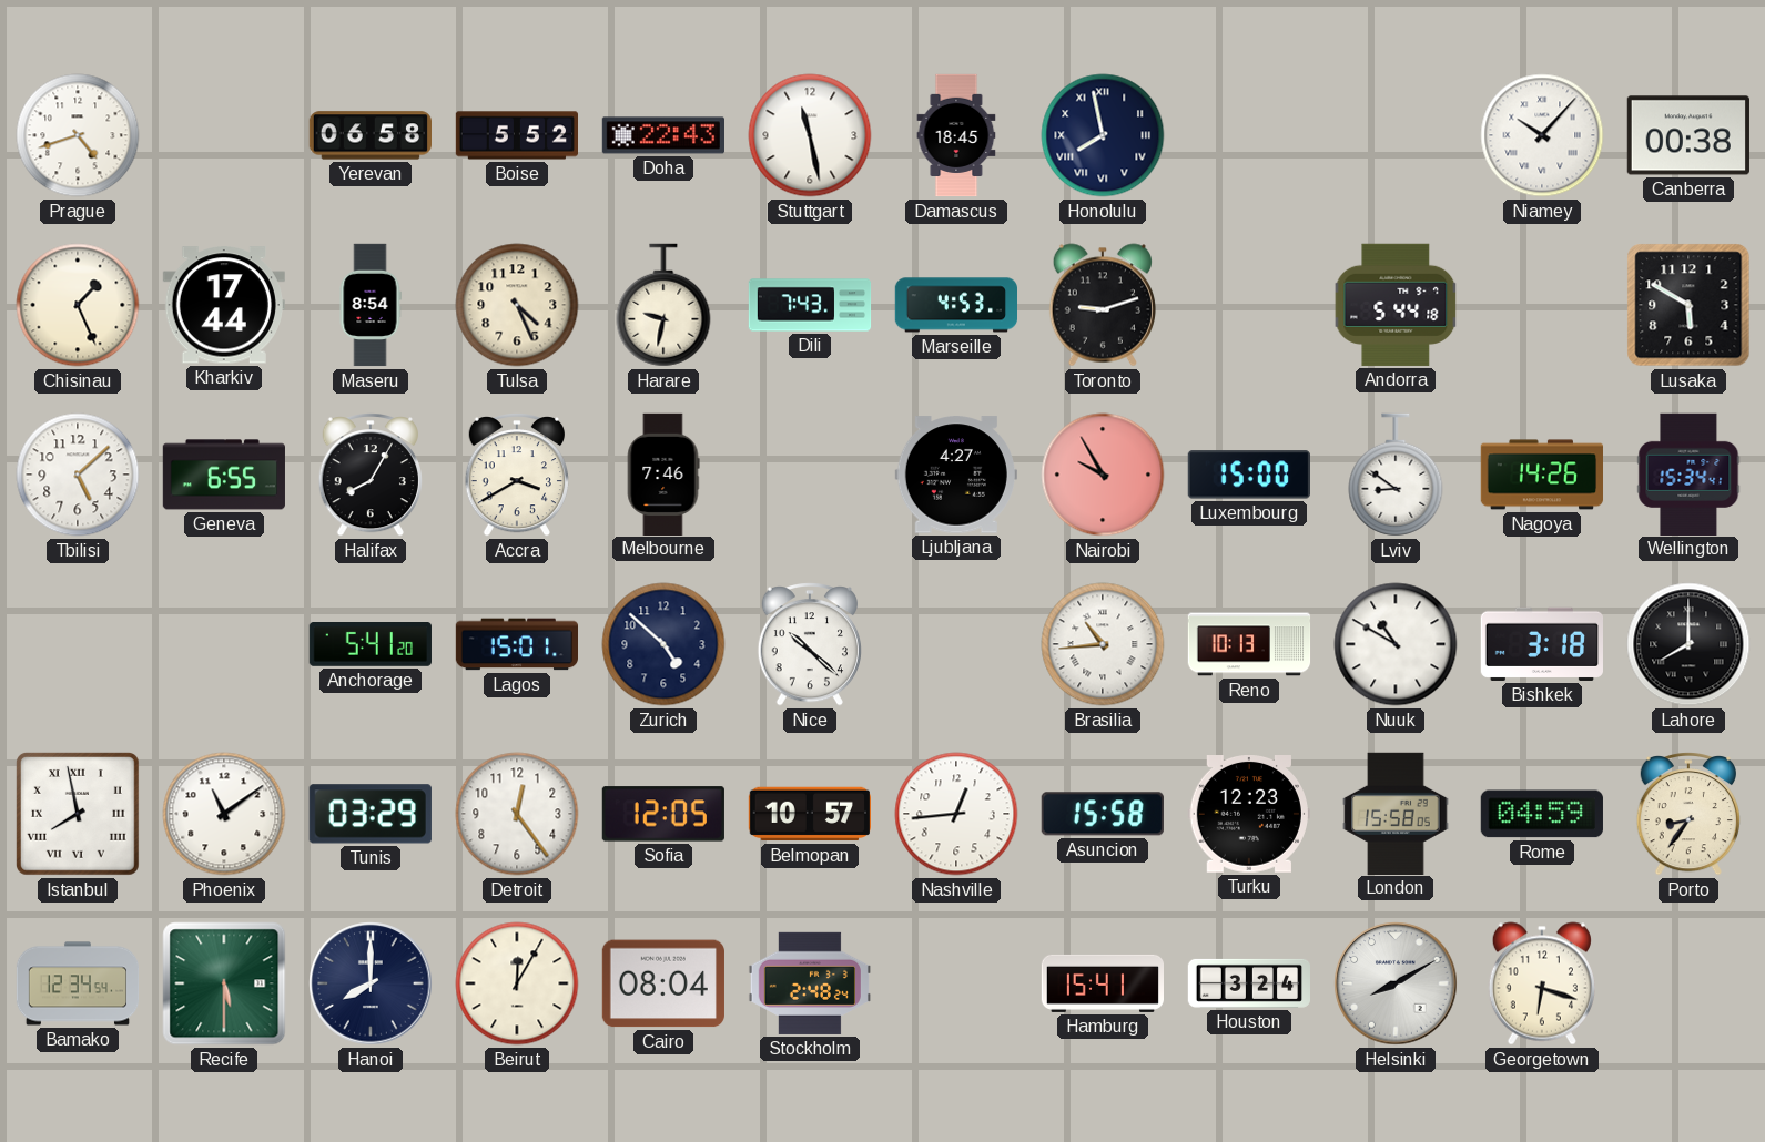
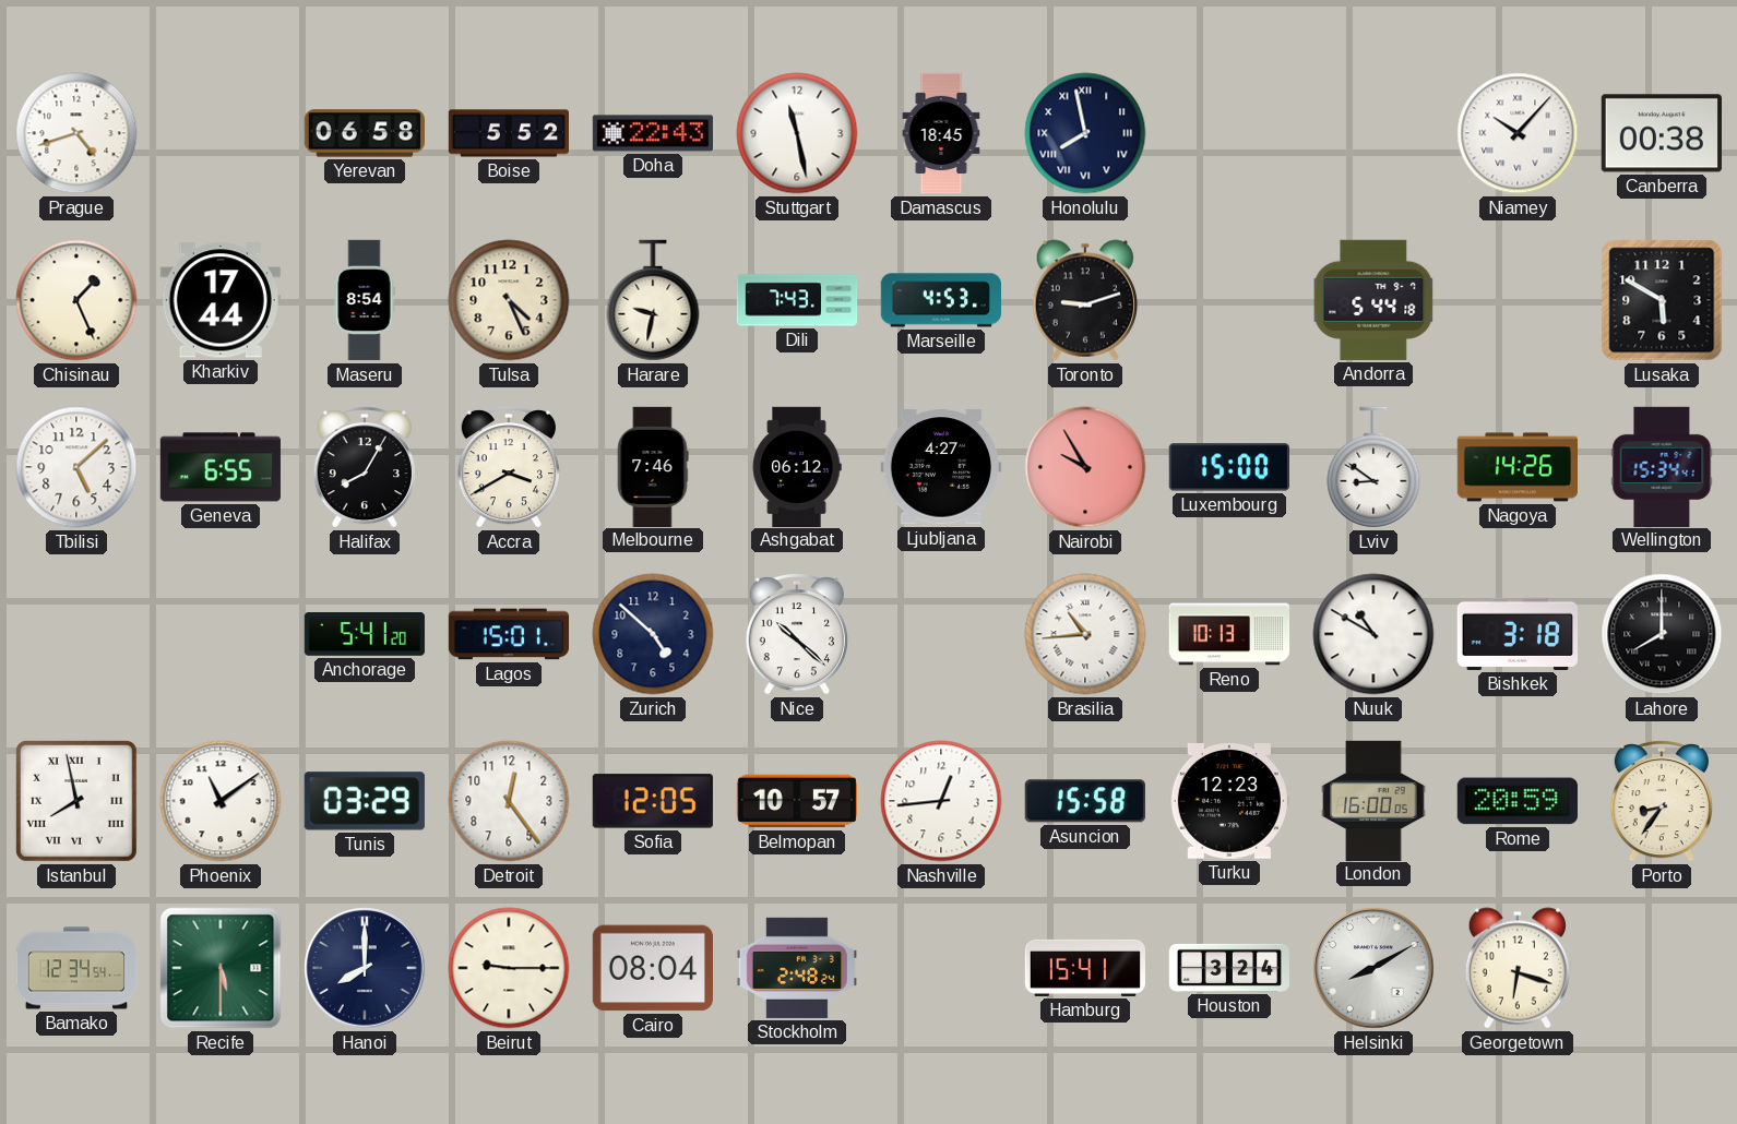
Ashgabat: none -> 06:12 (797, 466)
London: 15:58 -> 16:00 (1373, 800)
Rome: 04:59 -> 20:59 (1518, 801)
Beirut: 12:05 -> 9:15 (509, 968)
